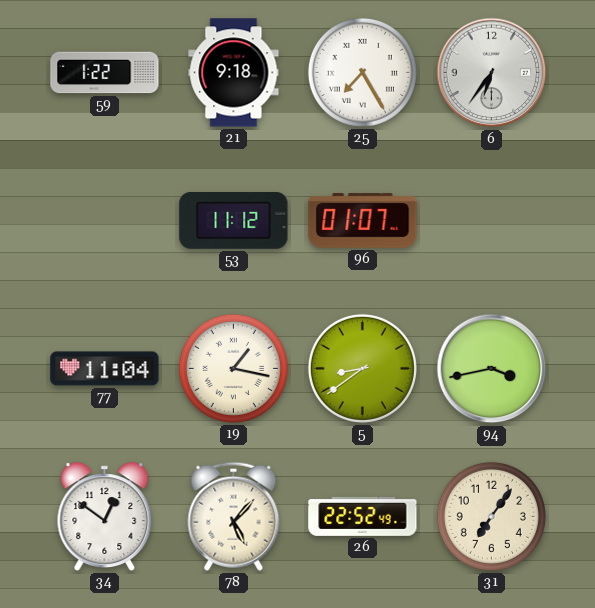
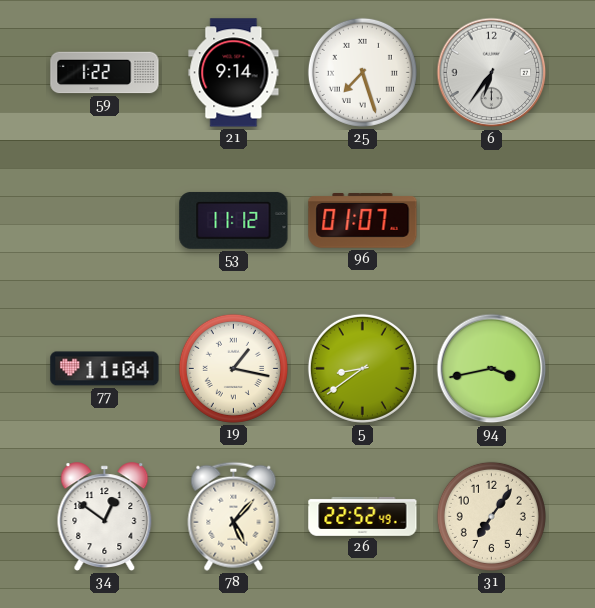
21: 9:18 -> 9:14 (234, 73)
25: 7:25 -> 7:27 (362, 72)
